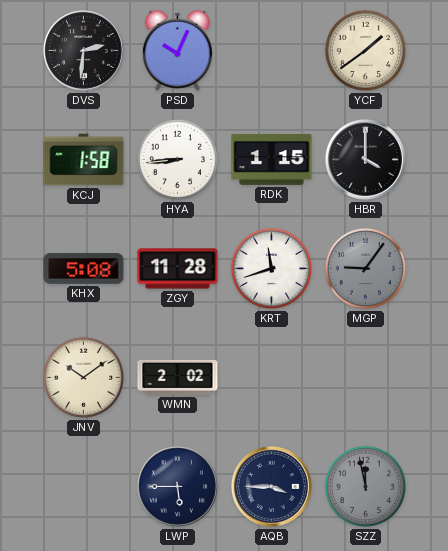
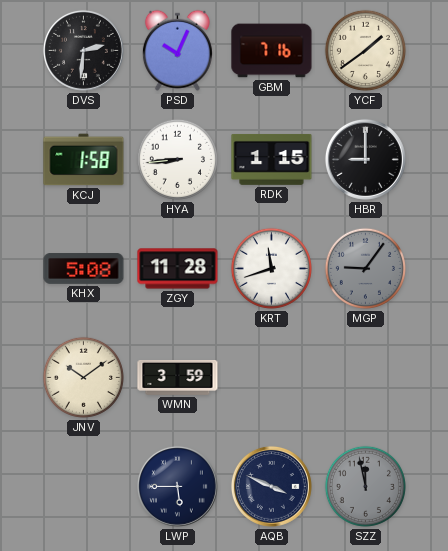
GBM: none -> 7:16 (272, 51)
HBR: 4:00 -> 9:00 (365, 159)
WMN: 2:02 -> 3:59 (178, 378)
AQB: 3:45 -> 3:49 (271, 486)
